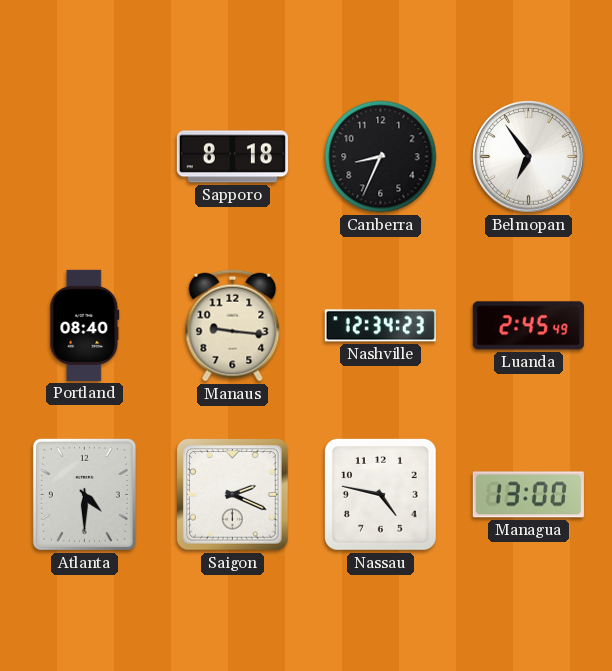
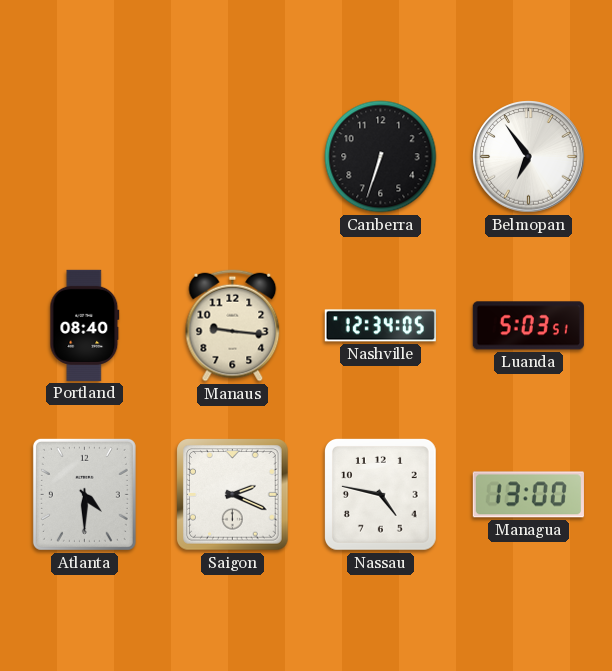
Sapporo: 8:18 -> none (232, 157)
Canberra: 8:34 -> 6:33 (381, 157)
Nashville: 12:34:23 -> 12:34:05 (380, 326)
Luanda: 2:45 -> 5:03 (528, 326)
